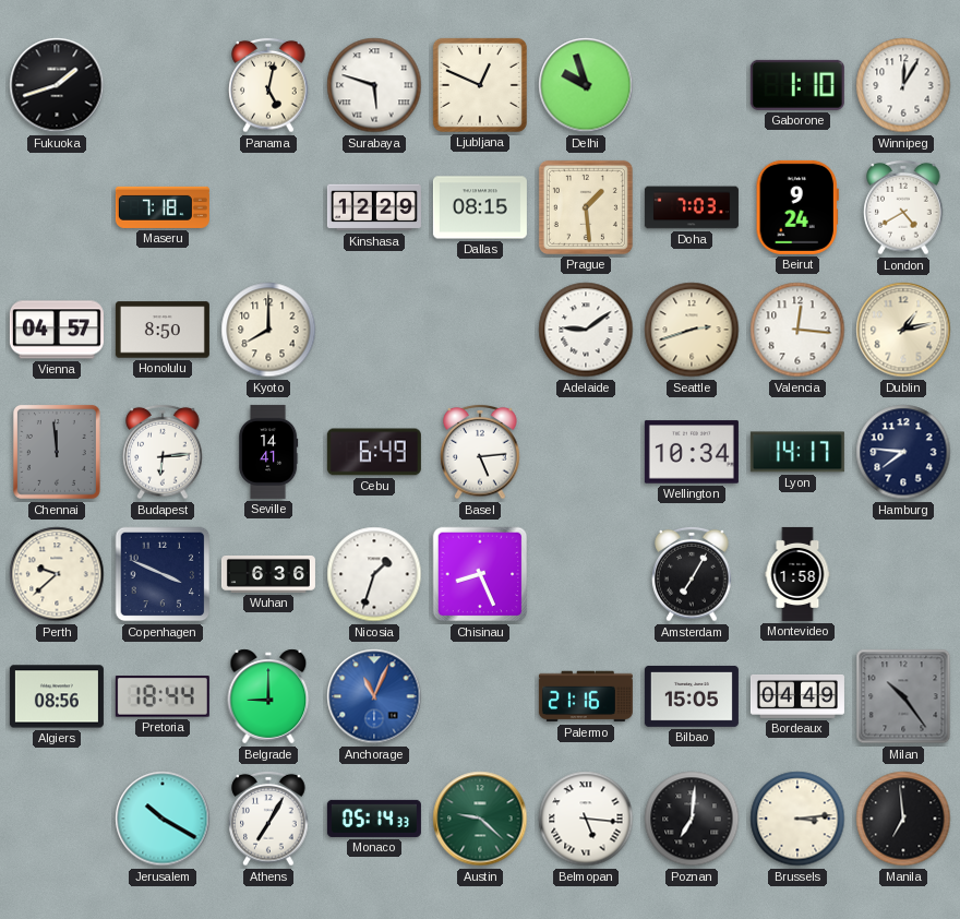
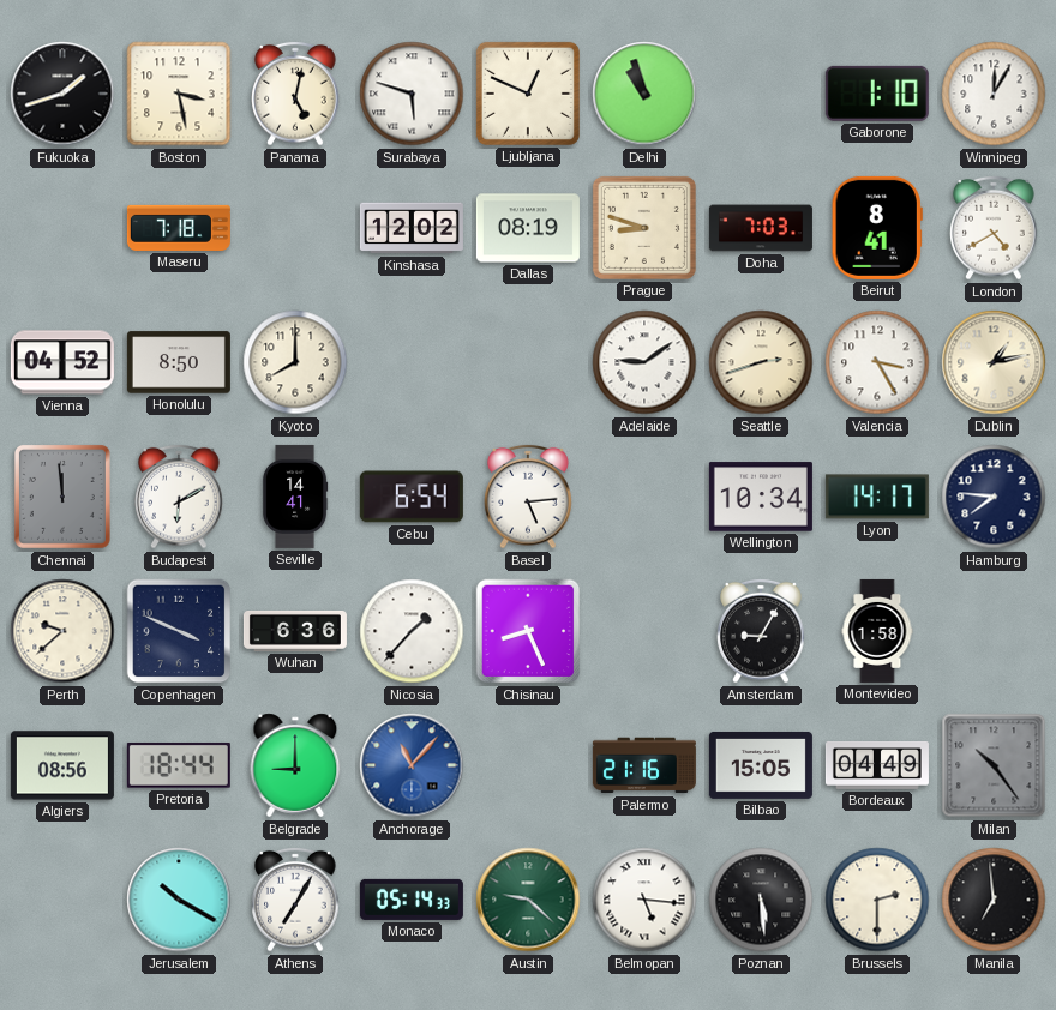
Boston: none -> 3:28 (179, 94)
Delhi: 9:57 -> 10:57 (644, 94)
Kinshasa: 12:29 -> 12:02 (412, 228)
Dallas: 08:15 -> 08:19 (528, 228)
Prague: 1:29 -> 8:48 (644, 228)
Beirut: 9:24 -> 8:41 (877, 228)
Vienna: 04:57 -> 04:52 (62, 362)
Valencia: 12:16 -> 3:25 (877, 362)
Budapest: 6:14 -> 6:10 (179, 497)
Cebu: 6:49 -> 6:54 (412, 497)
Nicosia: 1:33 -> 1:37 (412, 631)
Amsterdam: 7:05 -> 9:05 (761, 631)
Anchorage: 11:04 -> 11:07 (412, 765)
Poznan: 7:01 -> 5:29 (761, 900)
Brussels: 3:14 -> 2:30 (877, 900)
